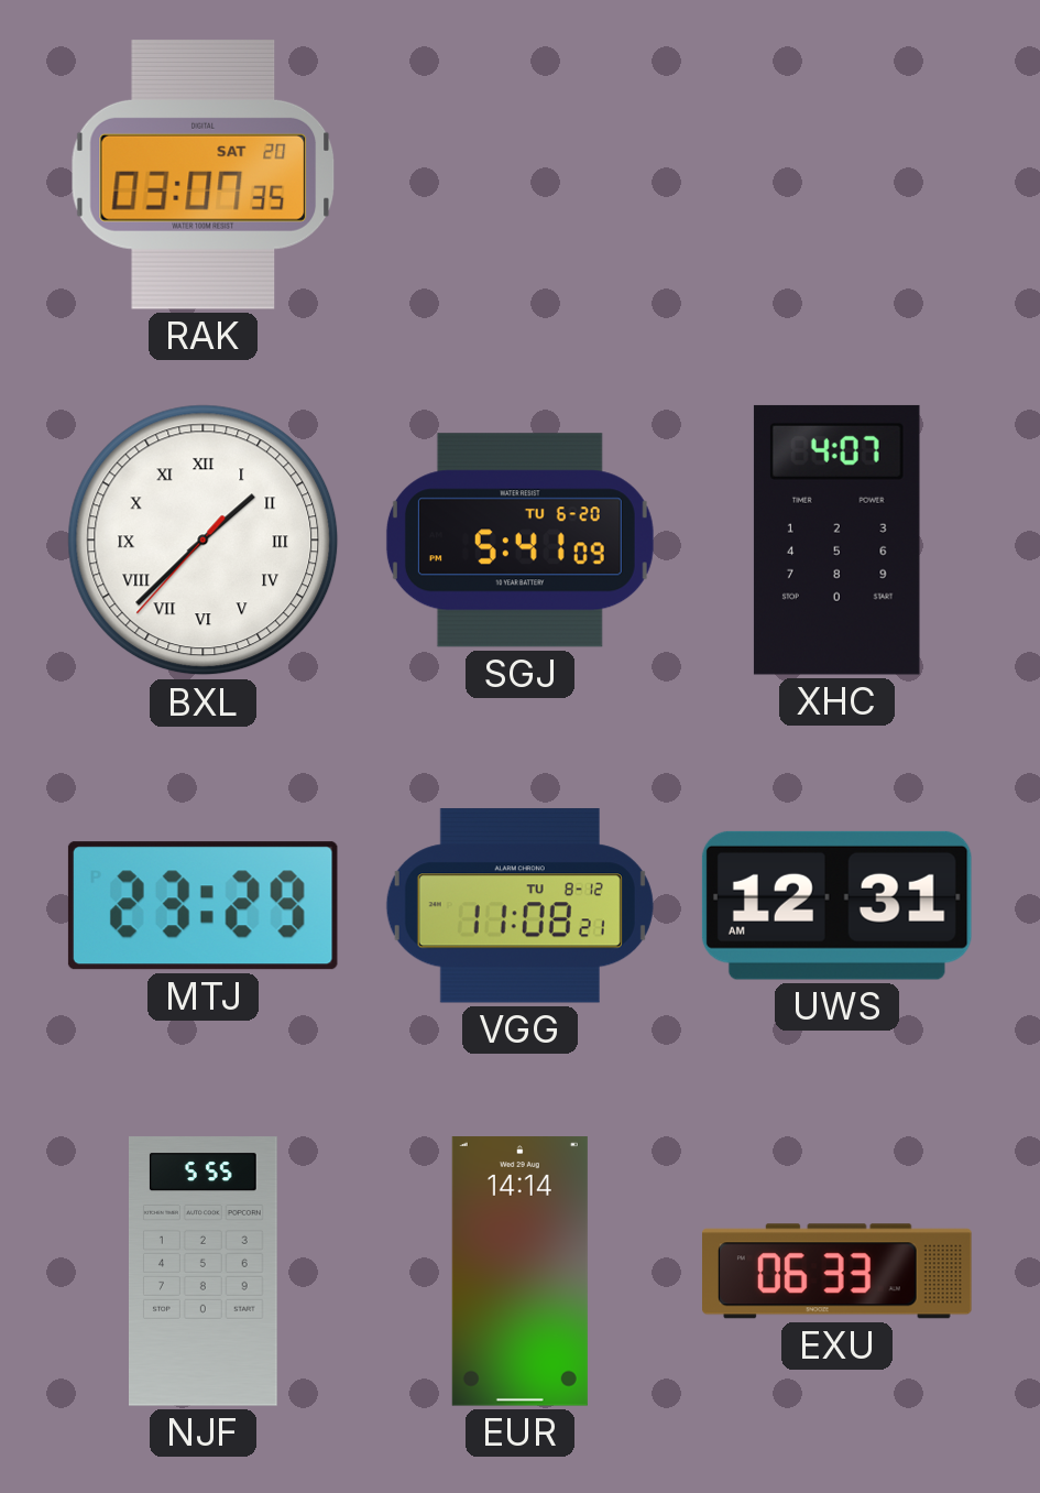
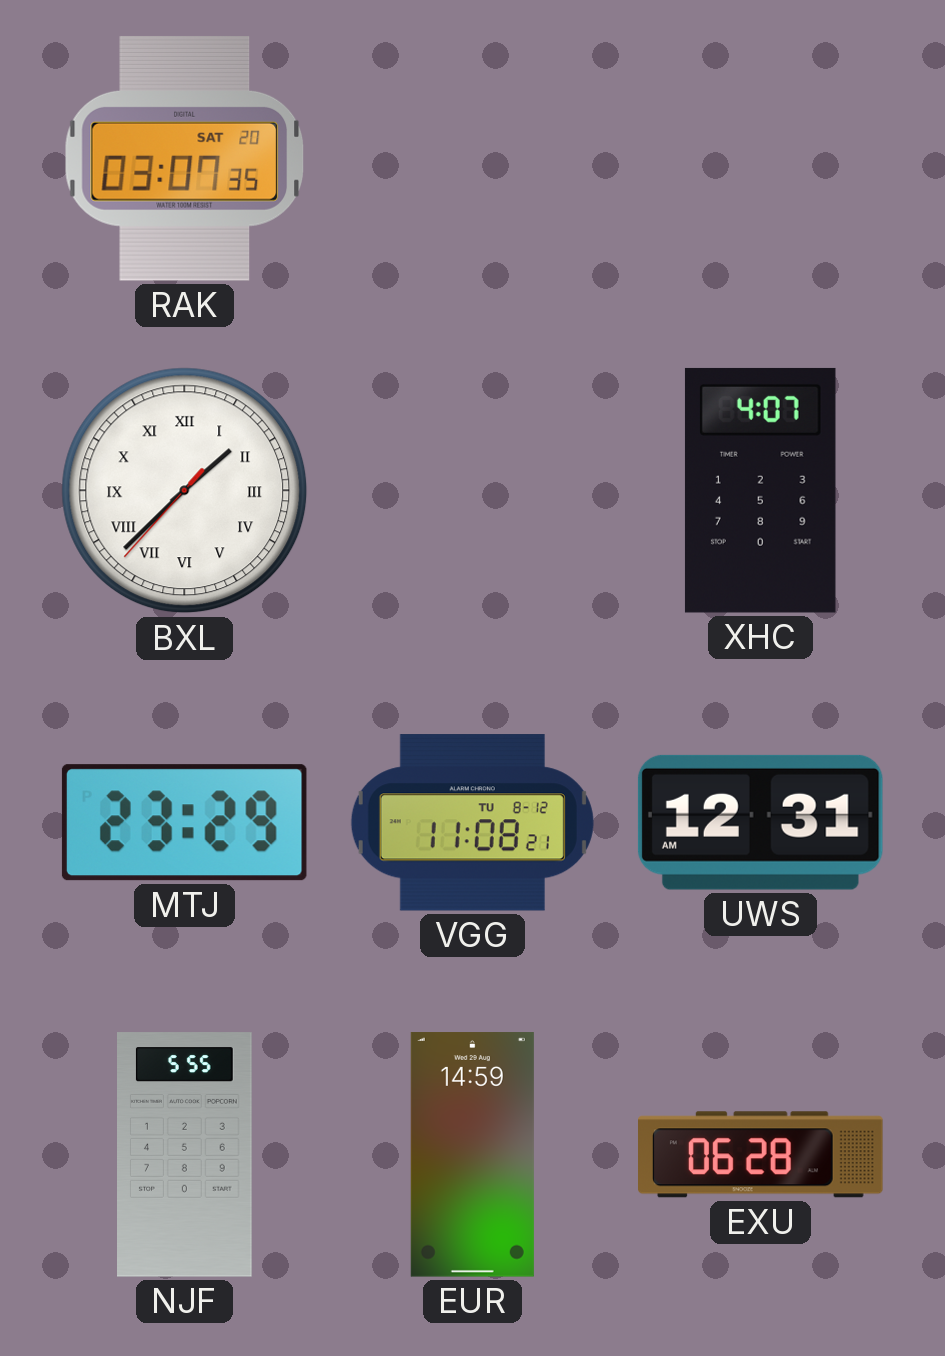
SGJ: 5:41 -> none (519, 541)
EUR: 14:14 -> 14:59 (472, 1155)
EXU: 06:33 -> 06:28 (761, 1155)
